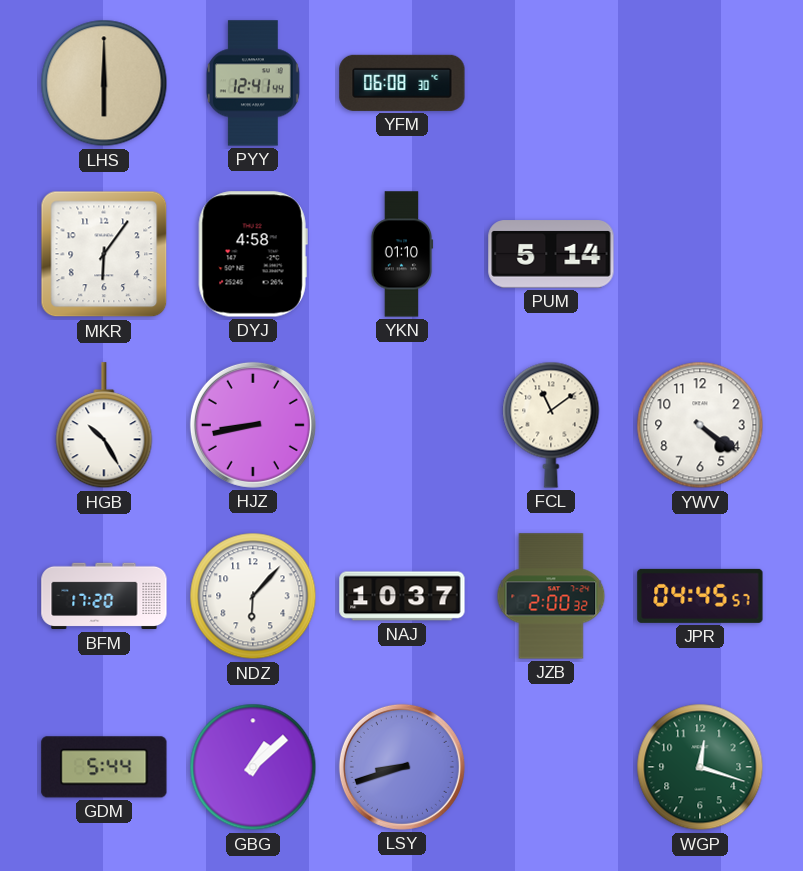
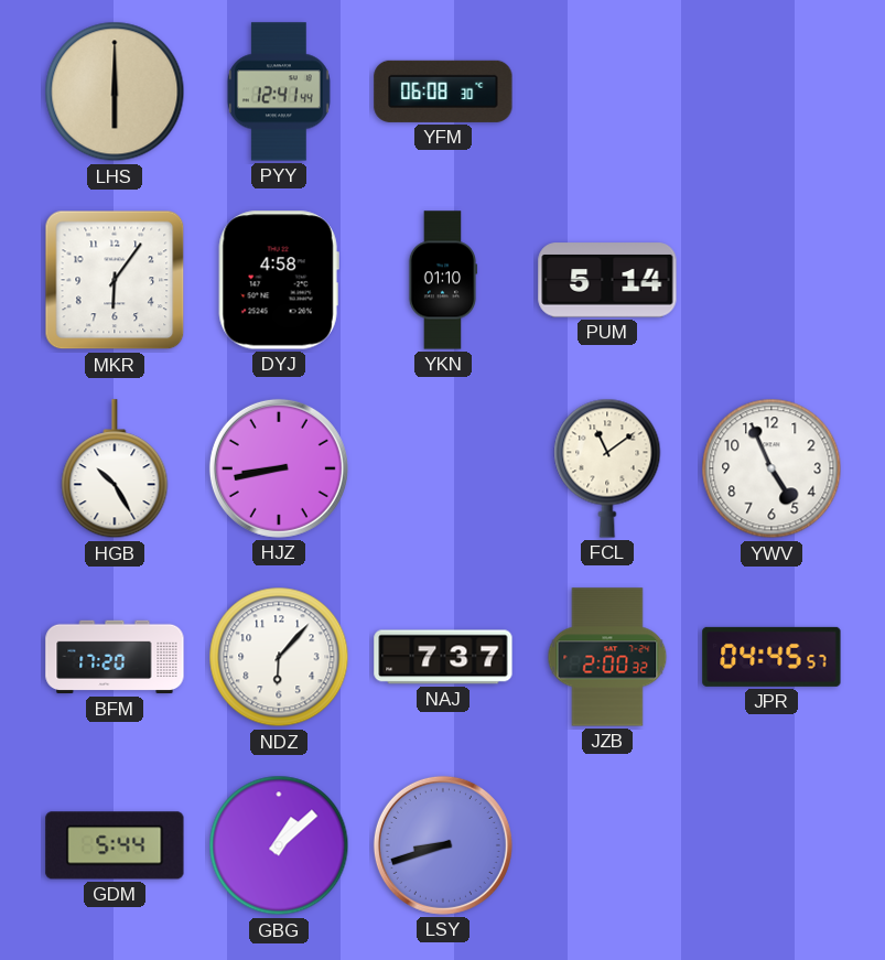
YWV: 4:21 -> 4:56 (771, 468)
NAJ: 10:37 -> 7:37 (443, 657)
WGP: 12:18 -> none (700, 767)
